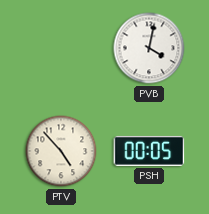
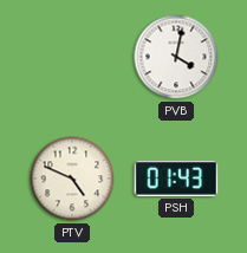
PTV: 4:53 -> 4:49 (72, 179)
PSH: 00:05 -> 01:43 (176, 179)
